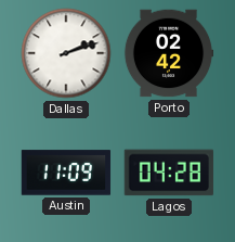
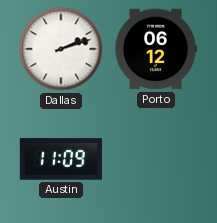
Porto: 02:42 -> 06:12 (156, 49)
Lagos: 04:28 -> none (169, 173)
